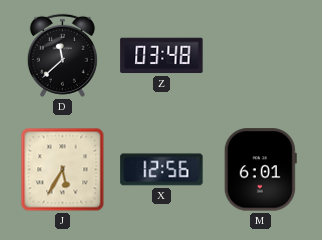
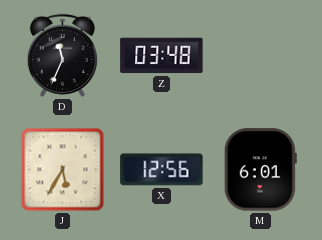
D: 11:38 -> 11:34 (62, 55)
